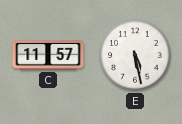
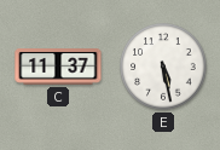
C: 11:57 -> 11:37 (58, 68)
